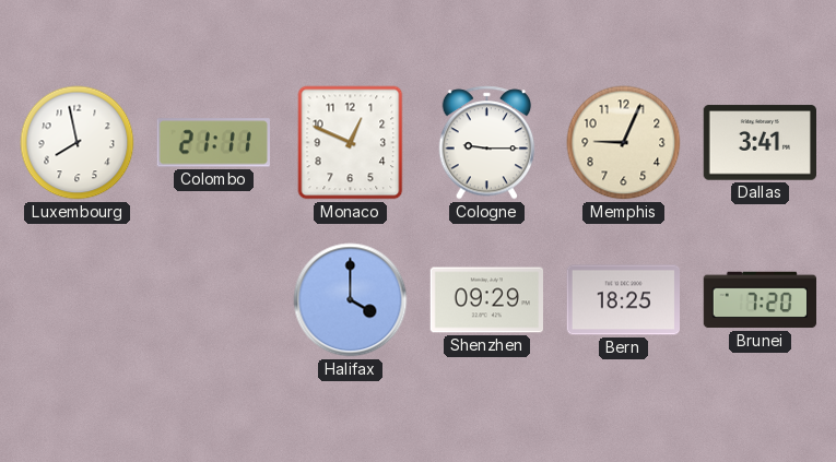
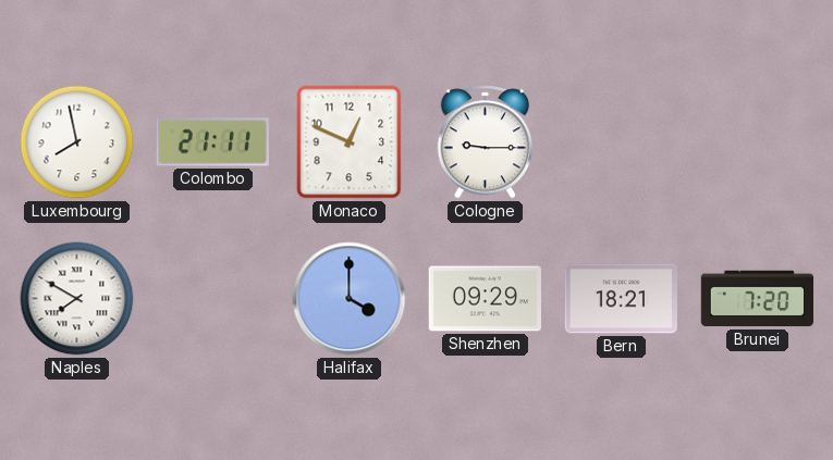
Memphis: 9:04 -> none (624, 143)
Dallas: 3:41 -> none (760, 143)
Naples: none -> 7:50 (77, 299)
Bern: 18:25 -> 18:21 (621, 299)
